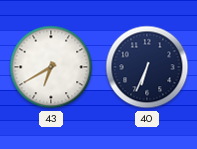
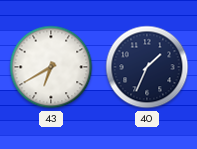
40: 6:34 -> 1:34 (147, 67)
